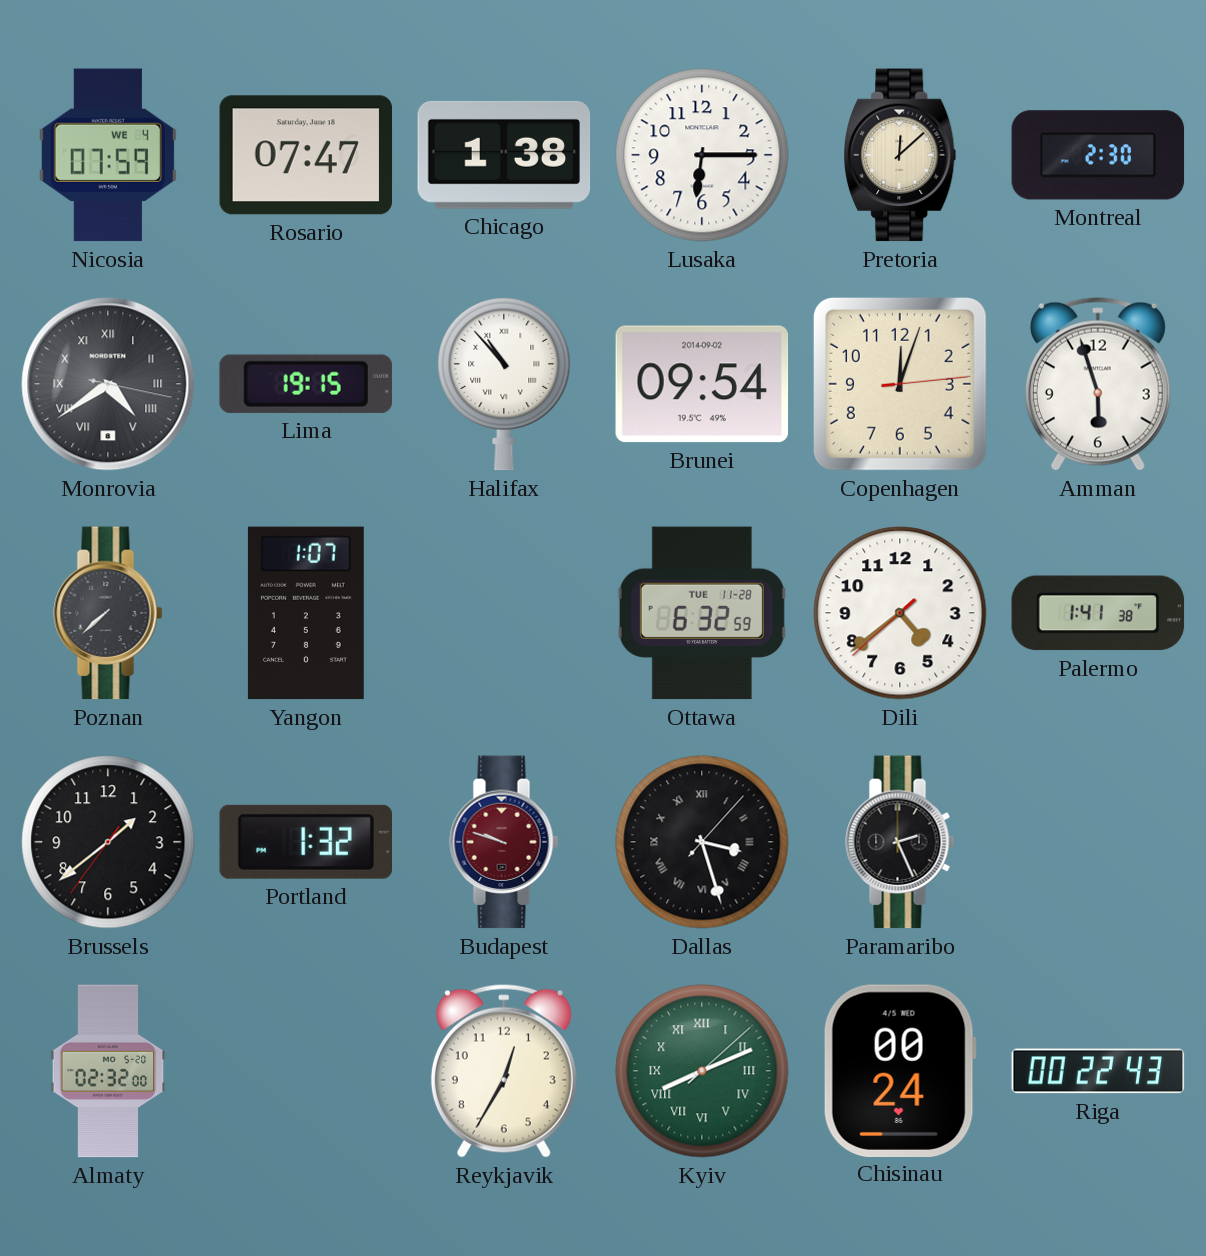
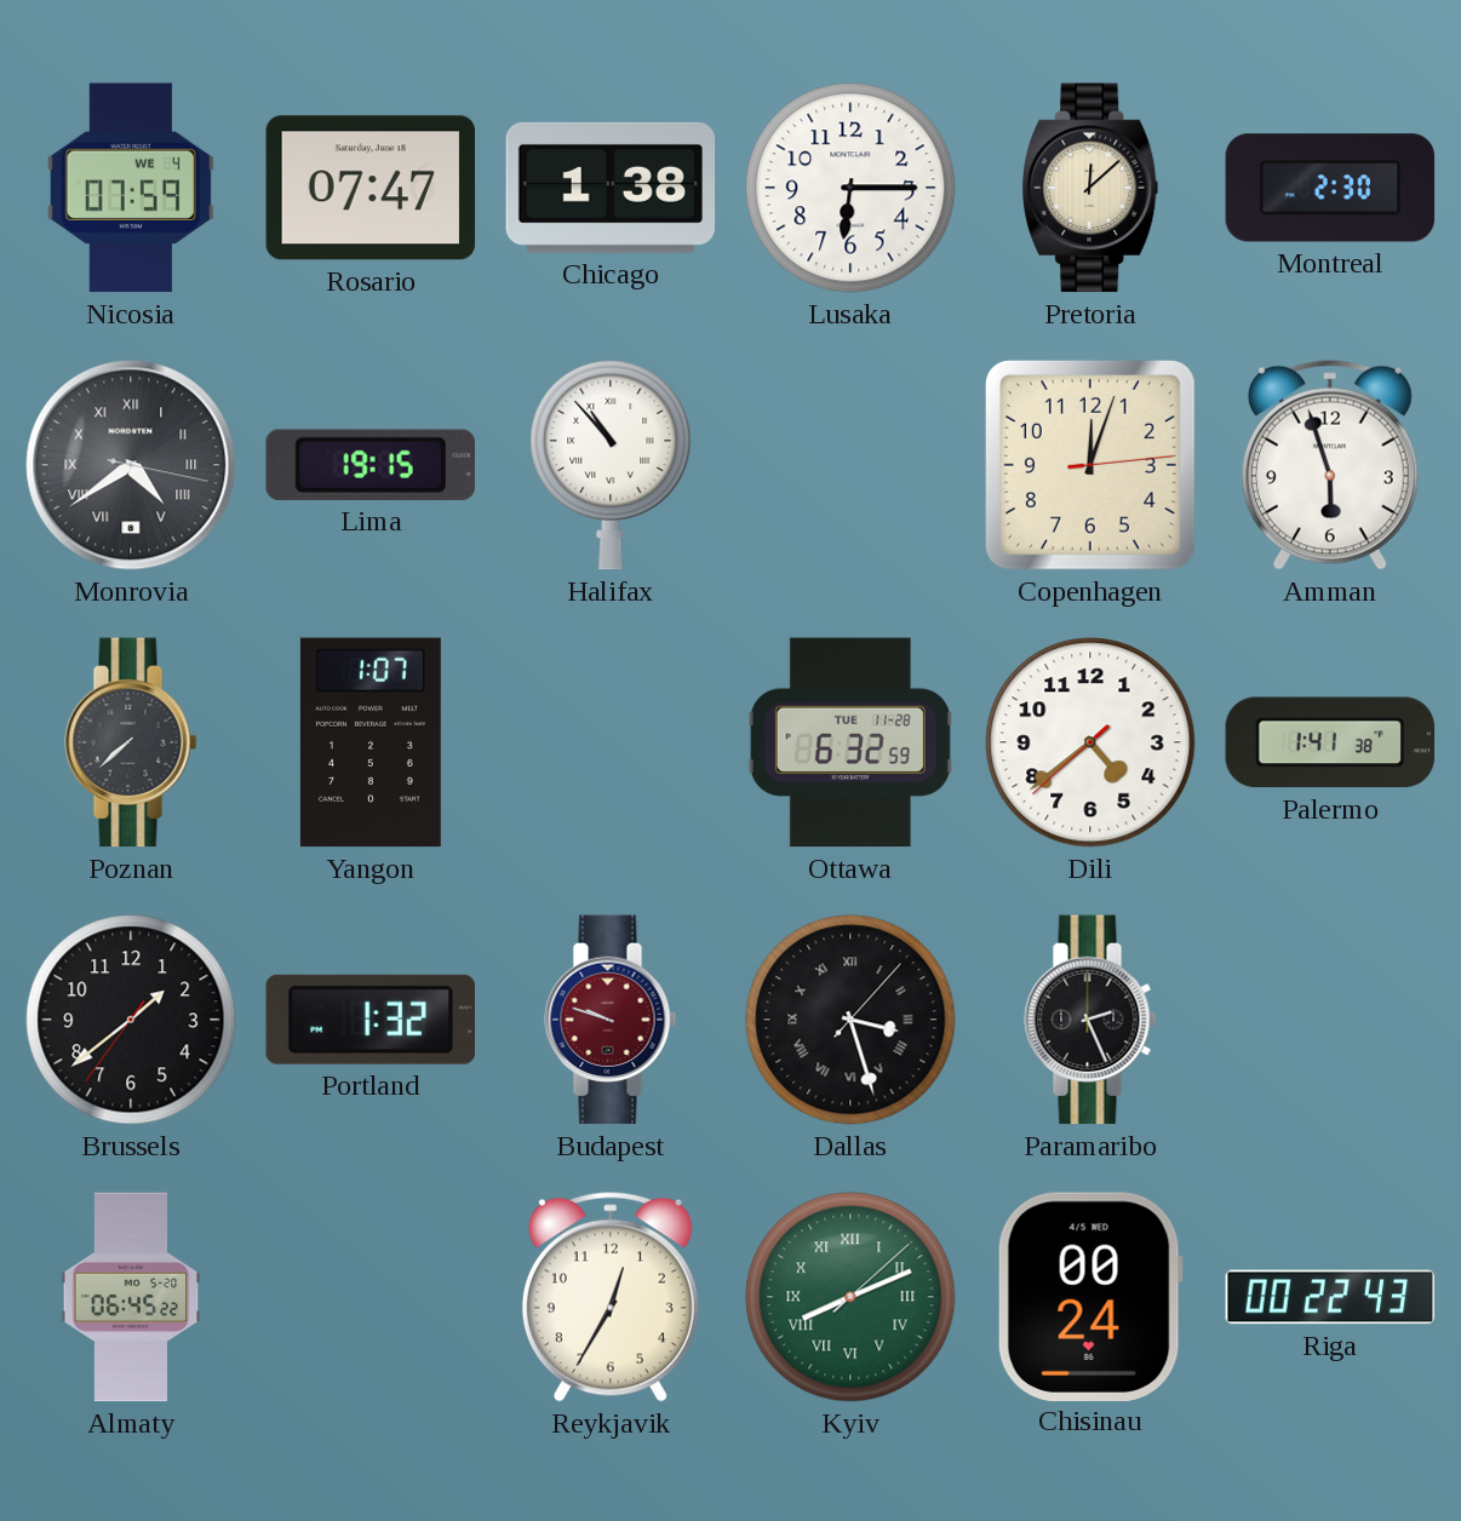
Brunei: 09:54 -> none (702, 384)
Almaty: 02:32 -> 06:45 (131, 1297)
